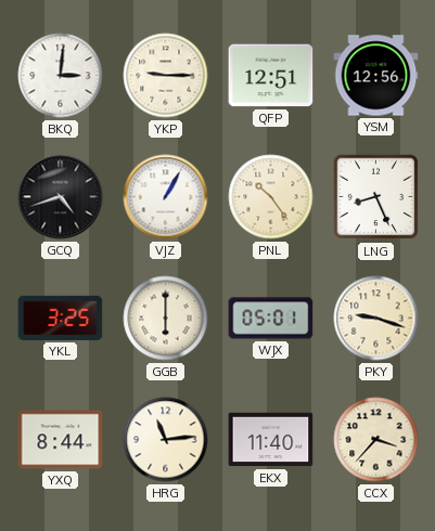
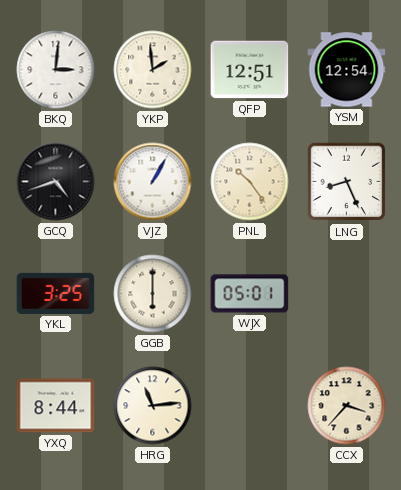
YKP: 9:15 -> 1:59 (153, 70)
YSM: 12:56 -> 12:54 (347, 70)
PKY: 9:18 -> none (376, 319)
EKX: 11:40 -> none (271, 440)
